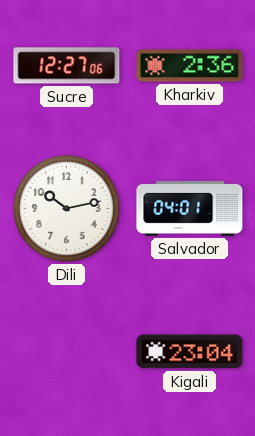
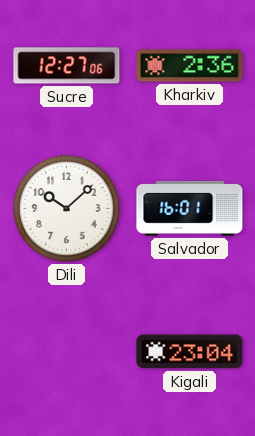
Dili: 10:13 -> 10:08 (67, 209)
Salvador: 04:01 -> 16:01 (190, 208)
